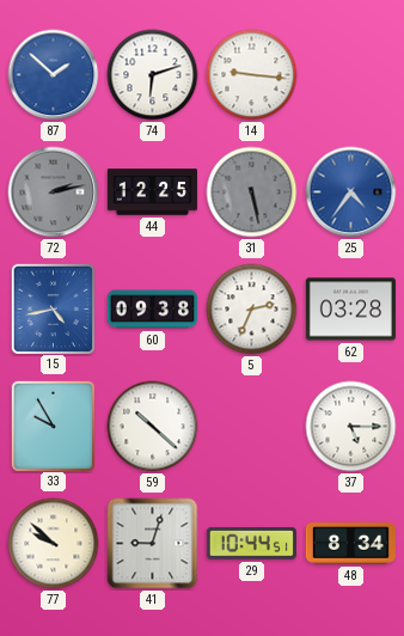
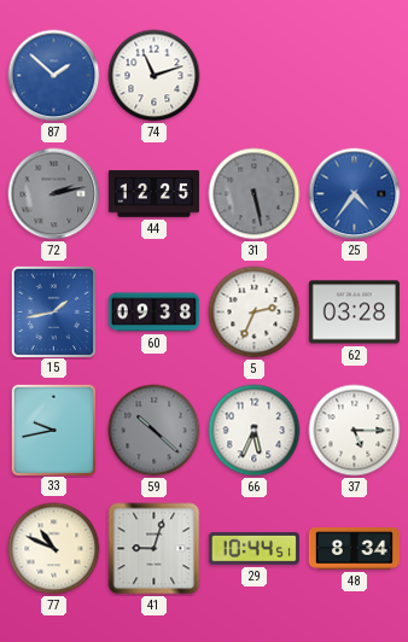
74: 6:12 -> 11:12 (155, 76)
14: 9:16 -> none (252, 75)
15: 4:43 -> 1:43 (53, 311)
33: 9:55 -> 9:43 (53, 430)
59 dial: white -> grey (155, 431)
66: none -> 5:34 (255, 431)
77: 9:52 -> 10:49 (54, 549)
